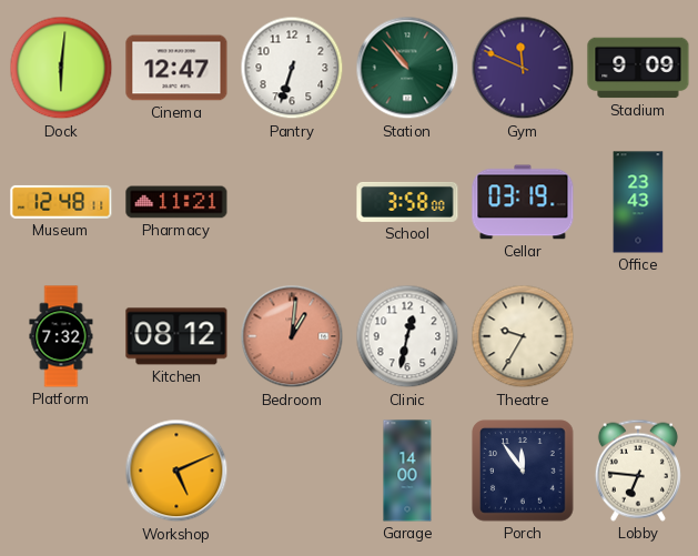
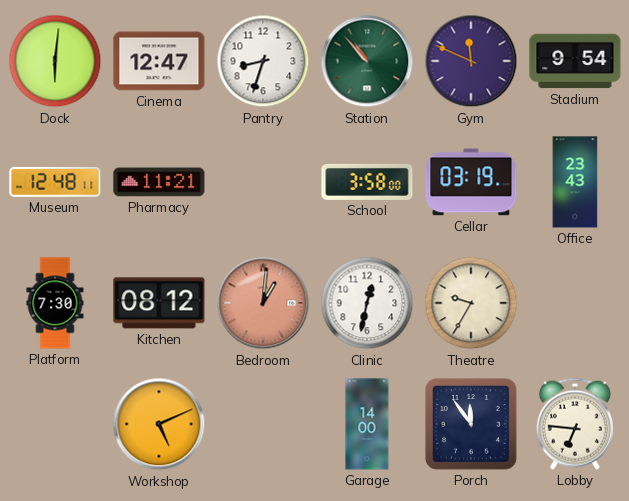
Pantry: 6:33 -> 8:33 (263, 61)
Stadium: 9:09 -> 9:54 (575, 61)
Platform: 7:32 -> 7:30 (55, 303)
